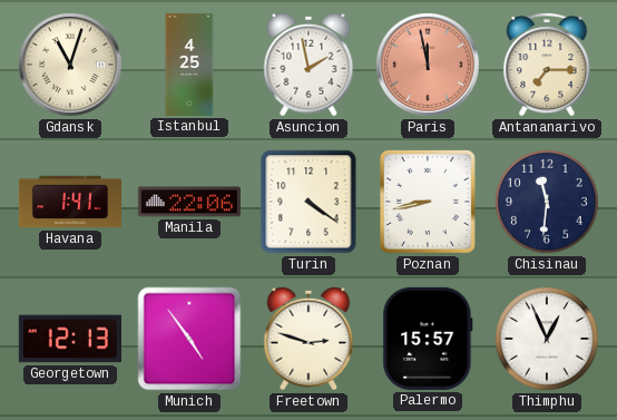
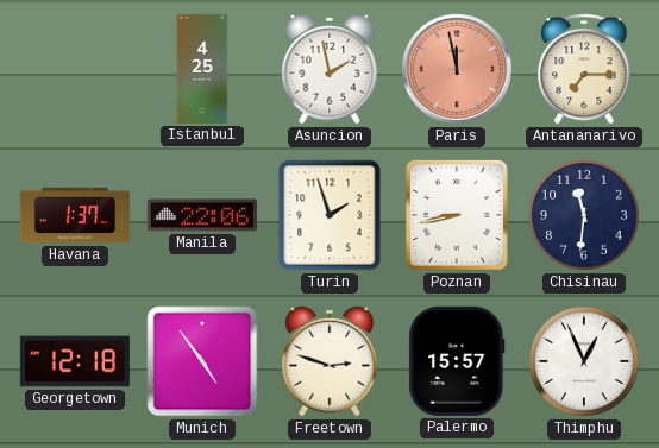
Gdansk: 11:03 -> none (70, 65)
Havana: 1:41 -> 1:37 (75, 215)
Turin: 4:21 -> 1:57 (329, 215)
Georgetown: 12:13 -> 12:18 (75, 361)
